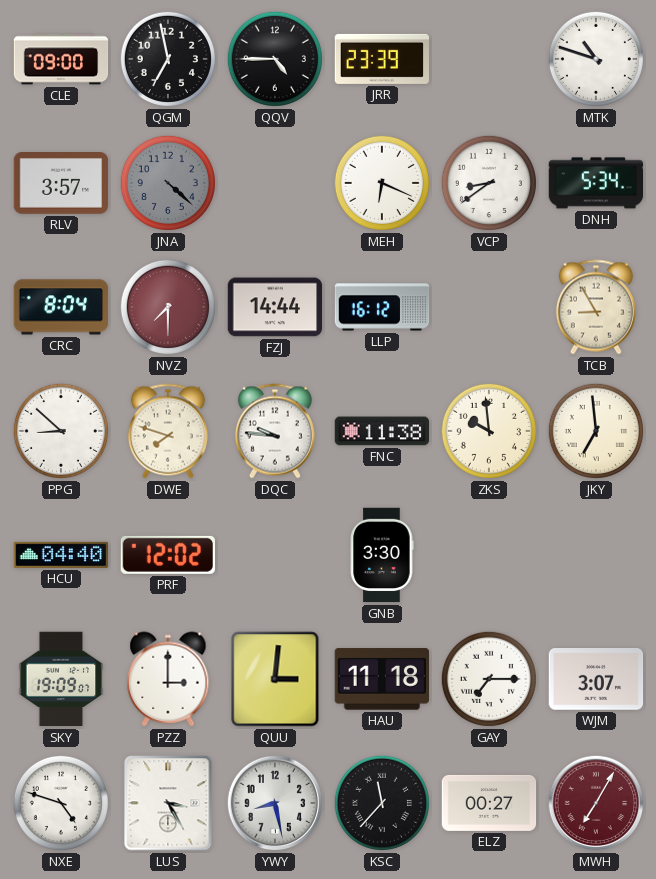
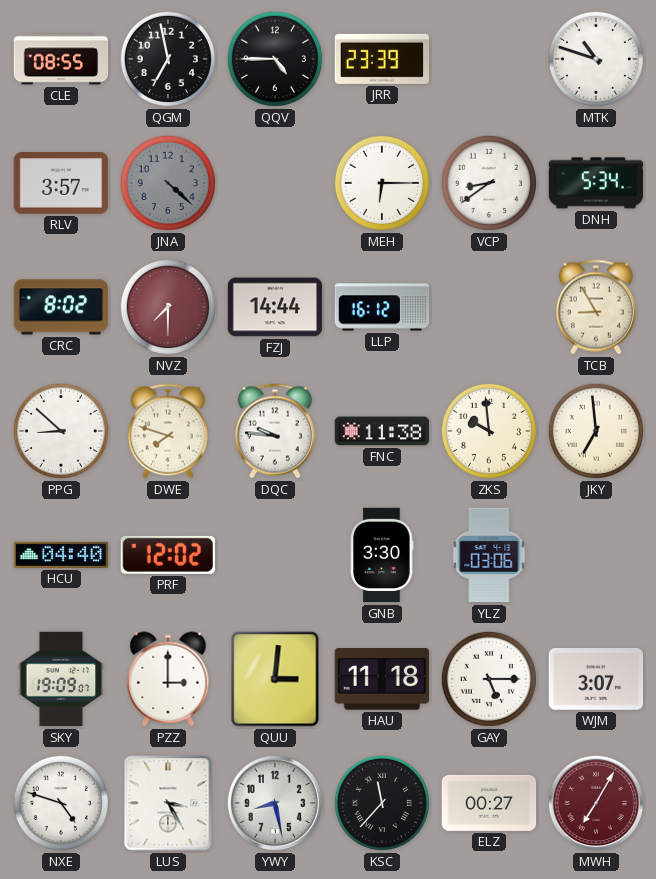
CLE: 09:00 -> 08:55 (61, 59)
MEH: 6:19 -> 6:15 (382, 183)
CRC: 8:04 -> 8:02 (61, 307)
YLZ: none -> 03:06 (489, 555)
GAY: 7:15 -> 5:15 (489, 679)
